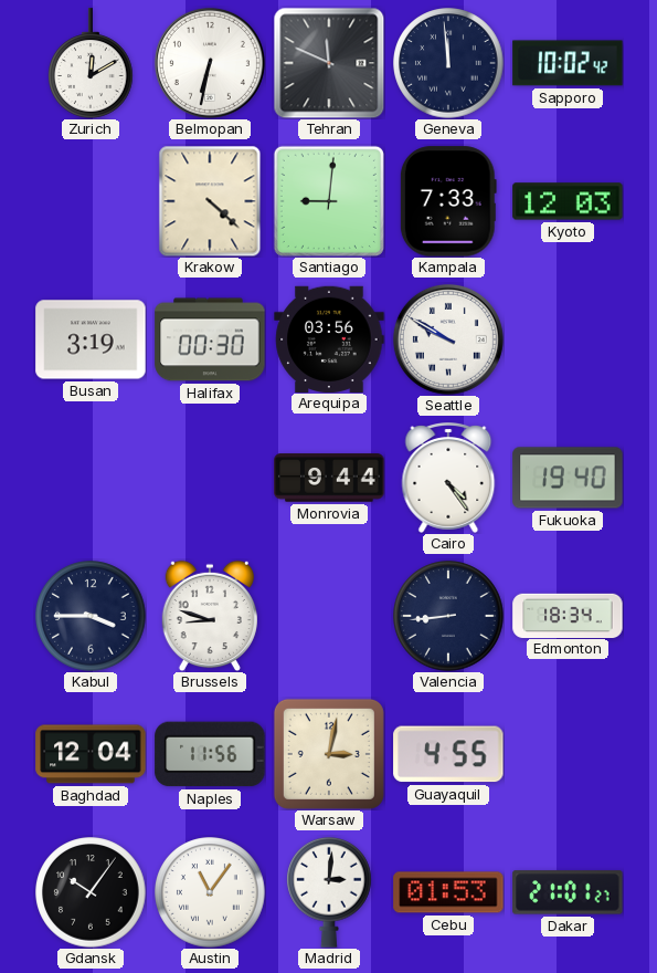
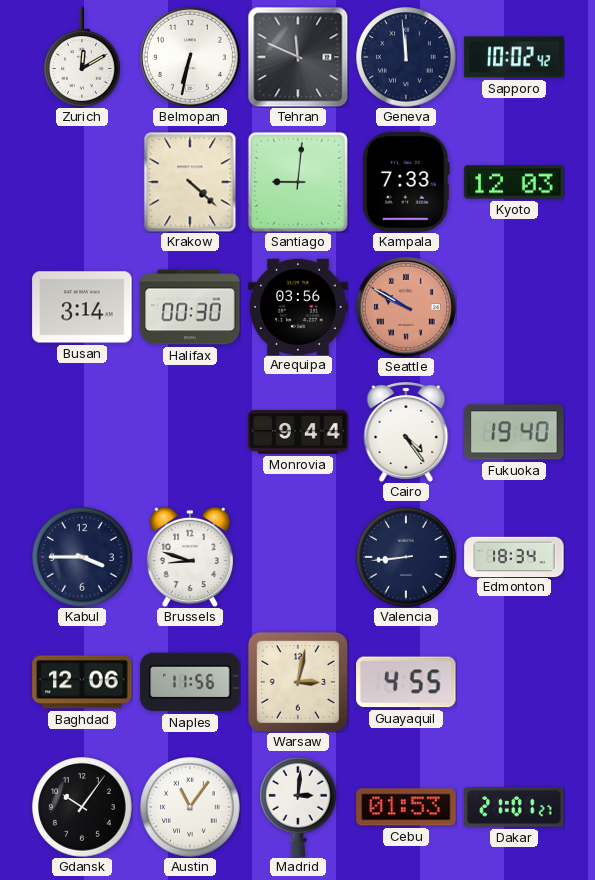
Busan: 3:19 -> 3:14 (82, 307)
Seattle dial: white -> salmon (406, 307)
Baghdad: 12:04 -> 12:06 (82, 682)
